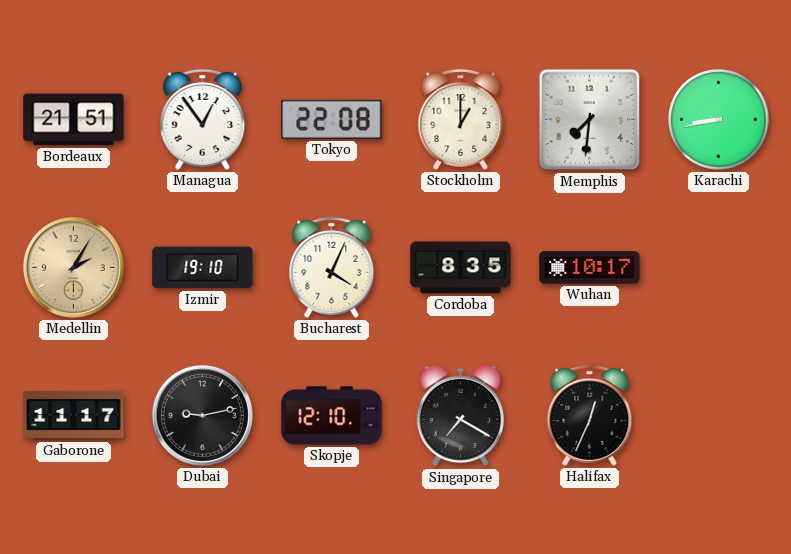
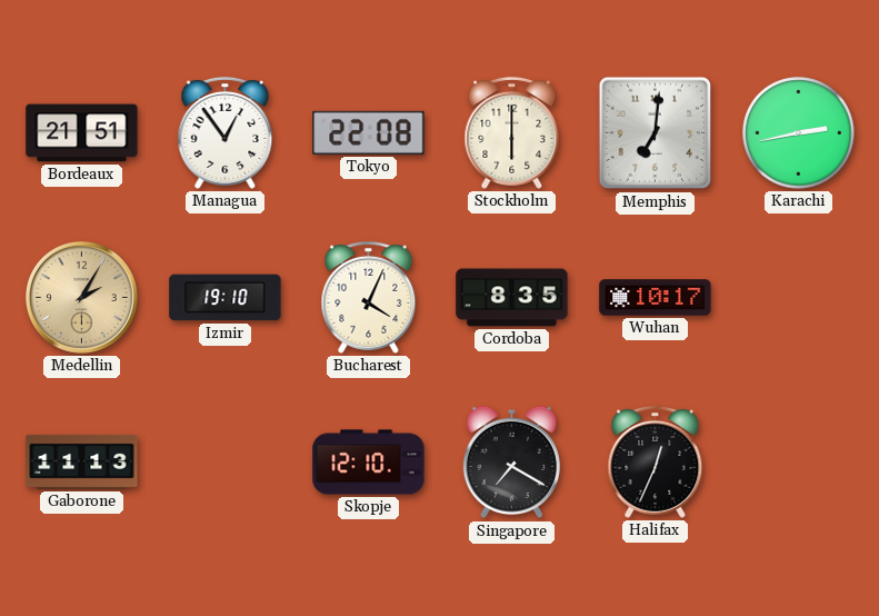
Stockholm: 1:00 -> 6:00 (512, 132)
Memphis: 7:31 -> 7:01 (656, 133)
Karachi: 8:43 -> 2:43 (799, 133)
Gaborone: 11:17 -> 11:13 (82, 461)
Dubai: 9:13 -> none (202, 415)
